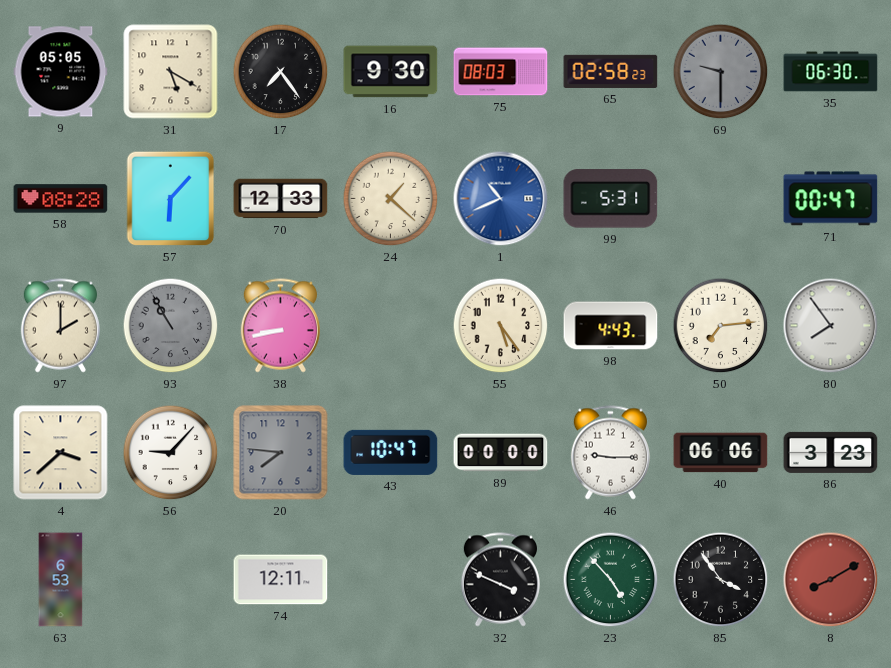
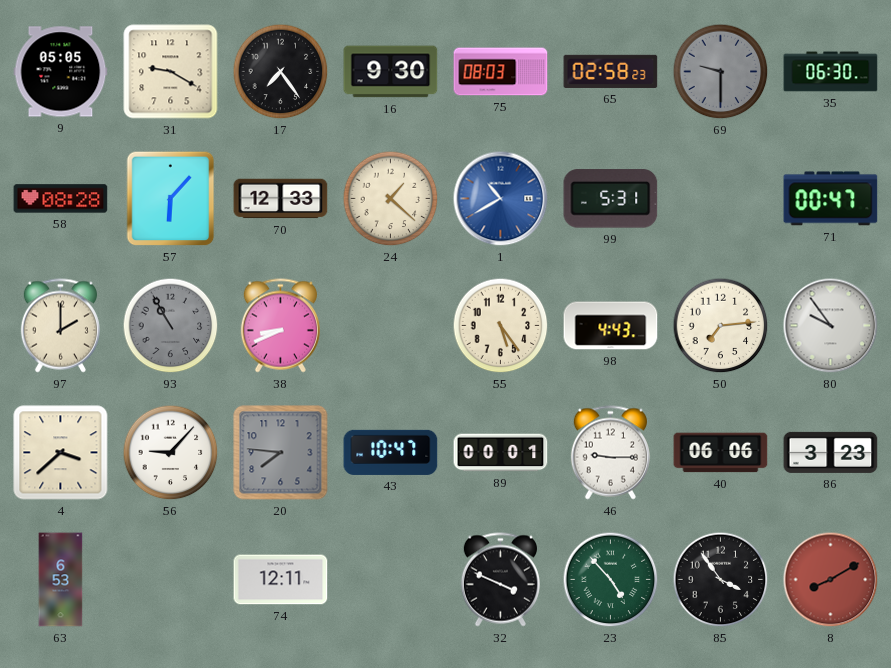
31: 5:20 -> 9:20 (171, 72)
1: 10:41 -> 10:40 (501, 199)
38: 8:43 -> 8:41 (280, 326)
80: 7:54 -> 9:54 (831, 326)
89: 00:00 -> 00:01 (501, 453)
